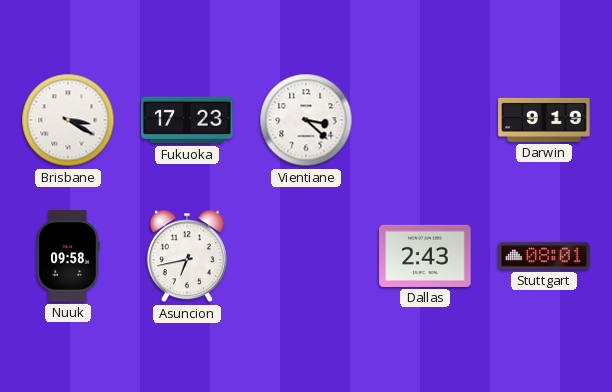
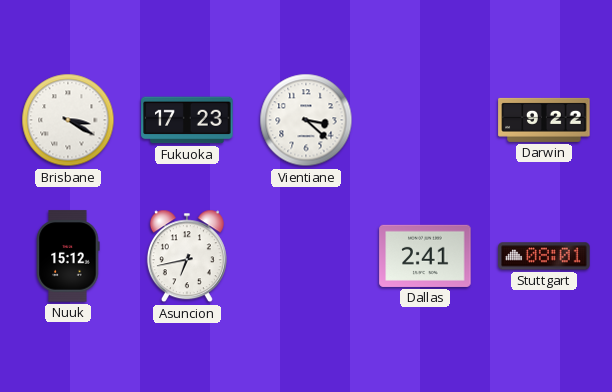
Darwin: 9:19 -> 9:22 (544, 120)
Nuuk: 09:58 -> 15:12 (68, 256)
Dallas: 2:43 -> 2:41 (425, 256)
